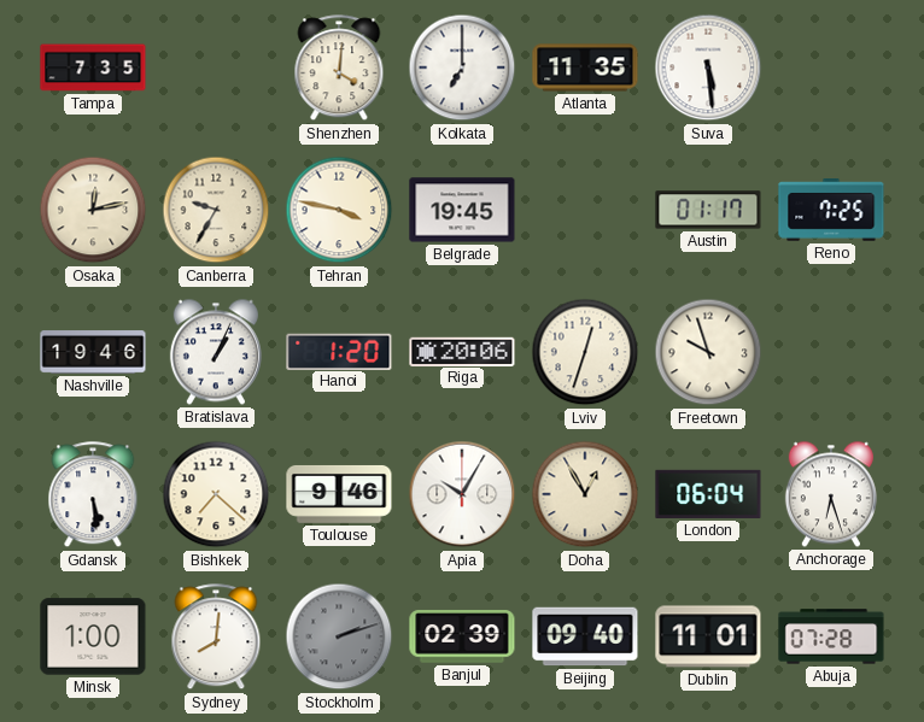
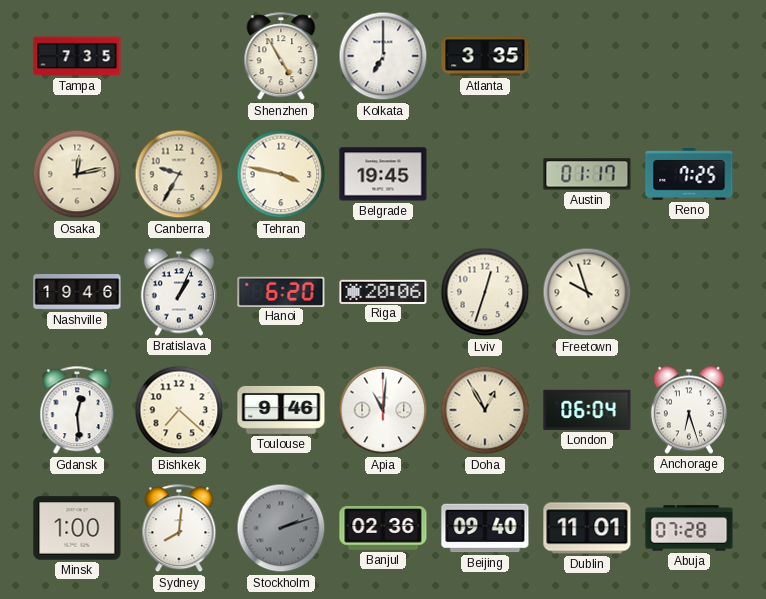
Shenzhen: 4:01 -> 4:55 (281, 57)
Atlanta: 11:35 -> 3:35 (485, 56)
Suva: 5:29 -> none (708, 67)
Hanoi: 1:20 -> 6:20 (281, 291)
Gdansk: 5:29 -> 12:29 (77, 411)
Apia: 10:05 -> 11:01 (383, 410)
Banjul: 02:39 -> 02:36 (383, 528)
